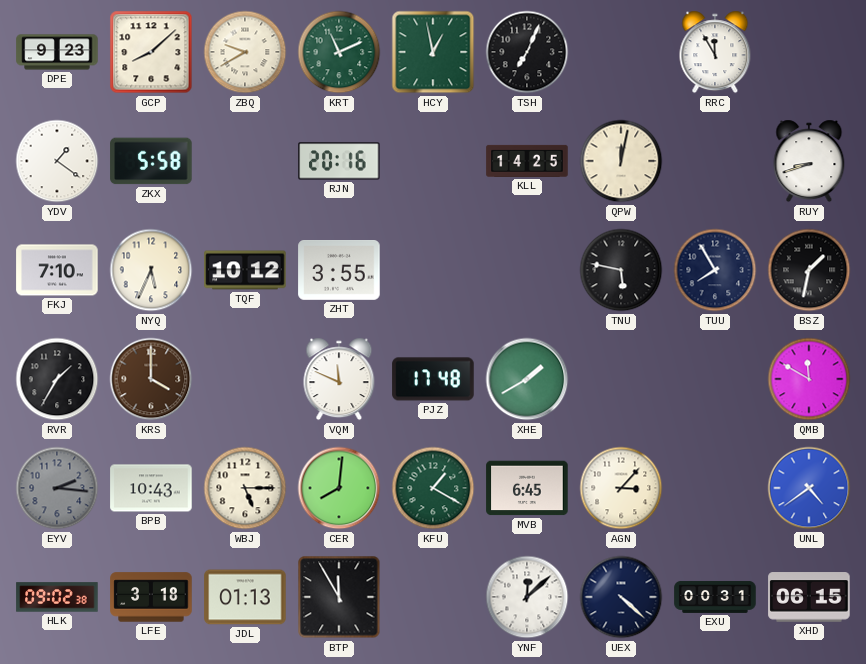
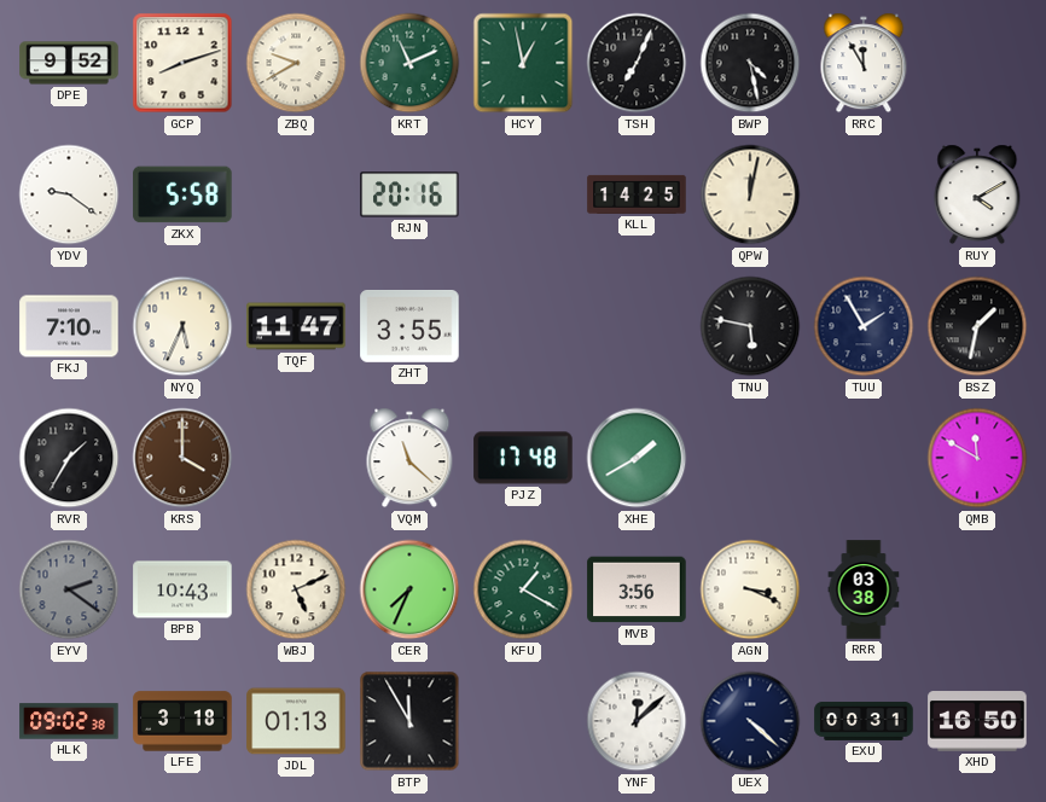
DPE: 9:23 -> 9:52 (69, 63)
GCP: 8:08 -> 8:12 (182, 63)
BWP: none -> 4:28 (750, 63)
YDV: 1:21 -> 9:21 (69, 194)
RUY: 8:42 -> 4:10 (977, 194)
TQF: 10:12 -> 11:47 (296, 326)
TUU: 7:55 -> 1:55 (864, 326)
VQM: 11:49 -> 11:22 (409, 458)
EYV: 2:16 -> 2:21 (69, 589)
WBJ: 5:15 -> 5:11 (296, 589)
CER: 8:01 -> 7:34 (409, 589)
MVB: 6:45 -> 3:56 (637, 589)
AGN: 3:07 -> 3:19 (750, 589)
RRR: none -> 03:38 (864, 589)
UNL: 4:39 -> none (809, 488)
XHD: 06:15 -> 16:50 (977, 721)
